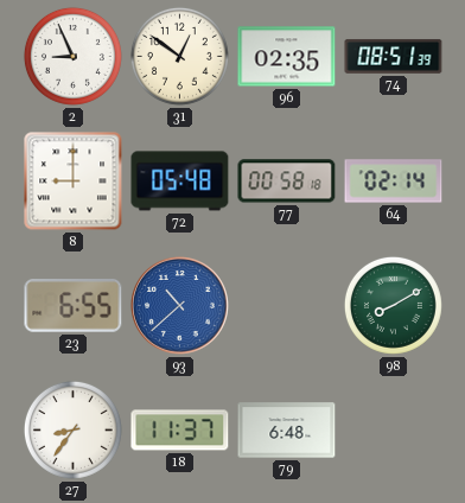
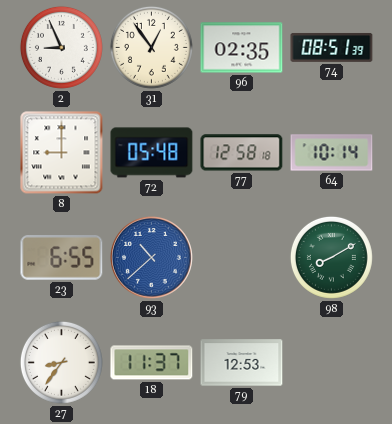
31: 12:51 -> 12:54 (151, 47)
77: 00:58 -> 12:58 (242, 153)
64: 02:14 -> 10:14 (332, 153)
79: 6:48 -> 12:53 (242, 363)
